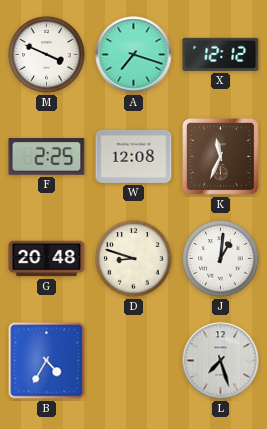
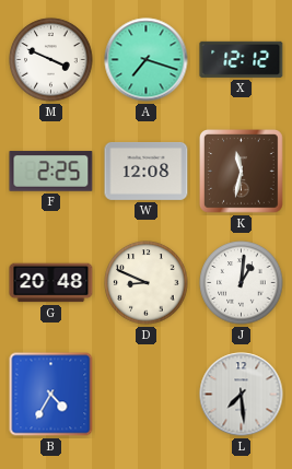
K: 11:34 -> 11:32 (242, 172)
D: 8:48 -> 8:49 (147, 283)
L: 7:27 -> 7:29 (242, 395)
